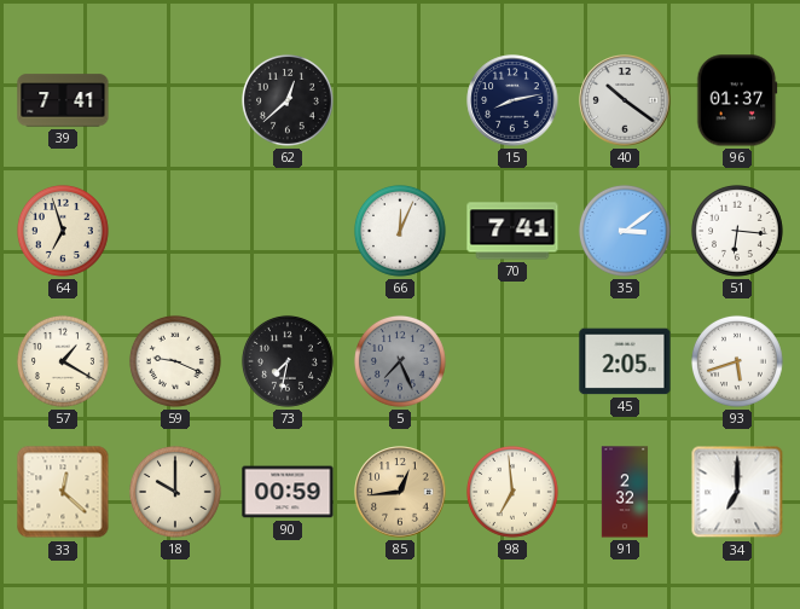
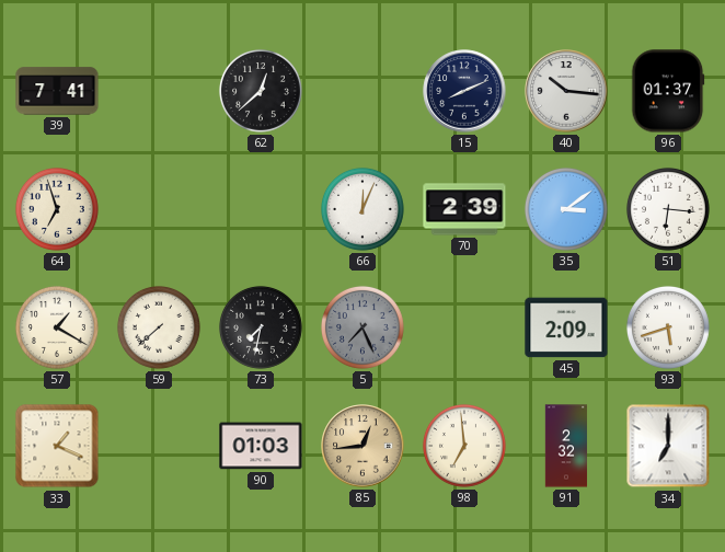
15: 8:13 -> 8:11 (464, 91)
40: 10:21 -> 10:16 (566, 91)
70: 7:41 -> 2:39 (464, 209)
59: 9:19 -> 7:38 (159, 327)
45: 2:05 -> 2:09 (566, 327)
33: 12:22 -> 1:19 (57, 446)
18: 10:00 -> none (175, 492)
90: 00:59 -> 01:03 (261, 446)
